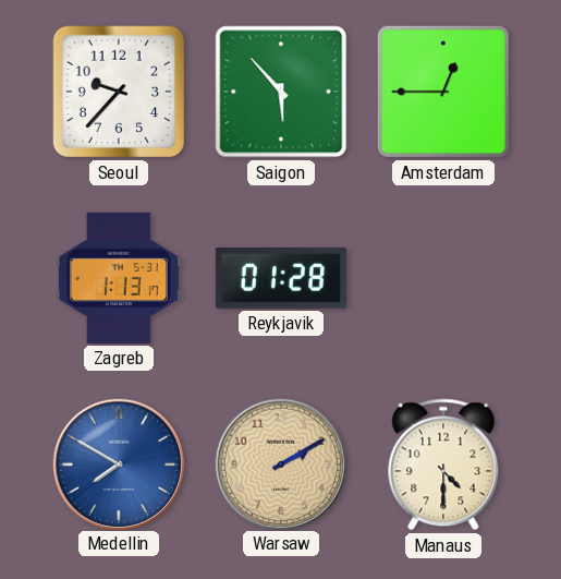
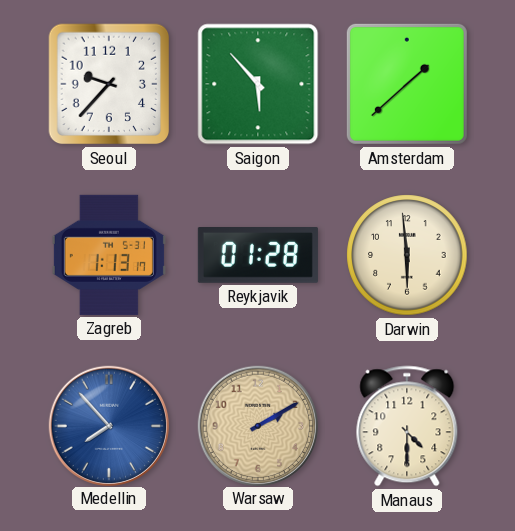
Amsterdam: 12:45 -> 1:38 (407, 84)
Darwin: none -> 5:59 (407, 255)
Medellin: 7:50 -> 7:53 (108, 425)
